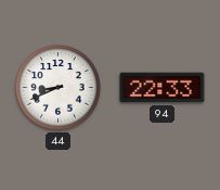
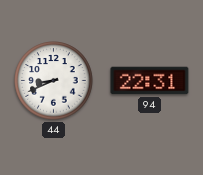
94: 22:33 -> 22:31 (150, 81)
